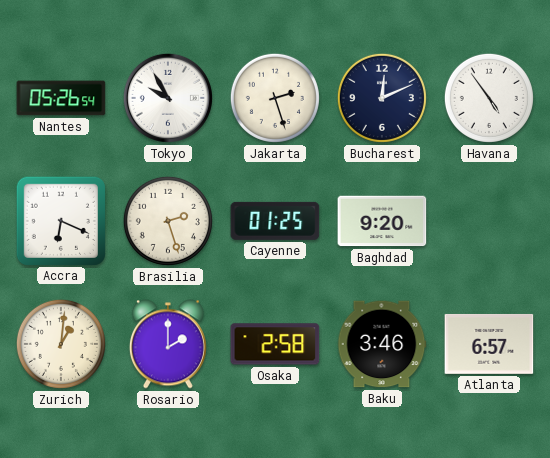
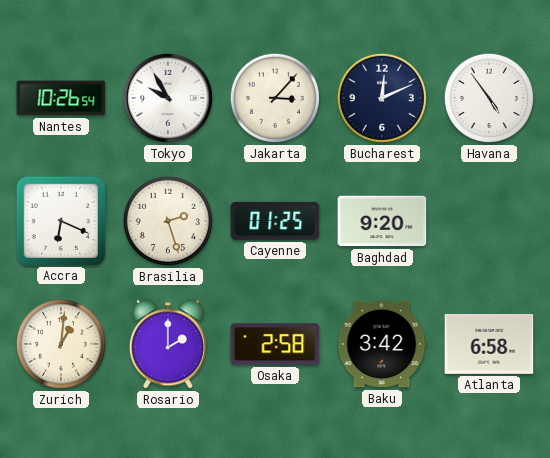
Nantes: 05:26 -> 10:26 (61, 98)
Jakarta: 2:27 -> 3:07 (275, 98)
Baku: 3:46 -> 3:42 (382, 344)
Atlanta: 6:57 -> 6:58 (489, 344)
